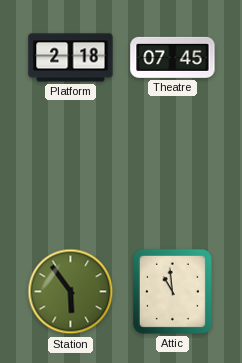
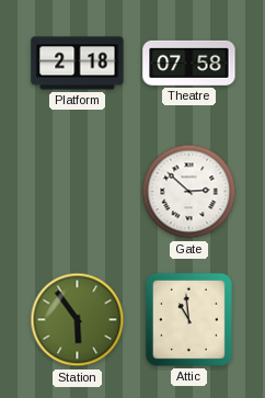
Theatre: 07:45 -> 07:58 (189, 62)
Gate: none -> 2:52 (189, 192)
